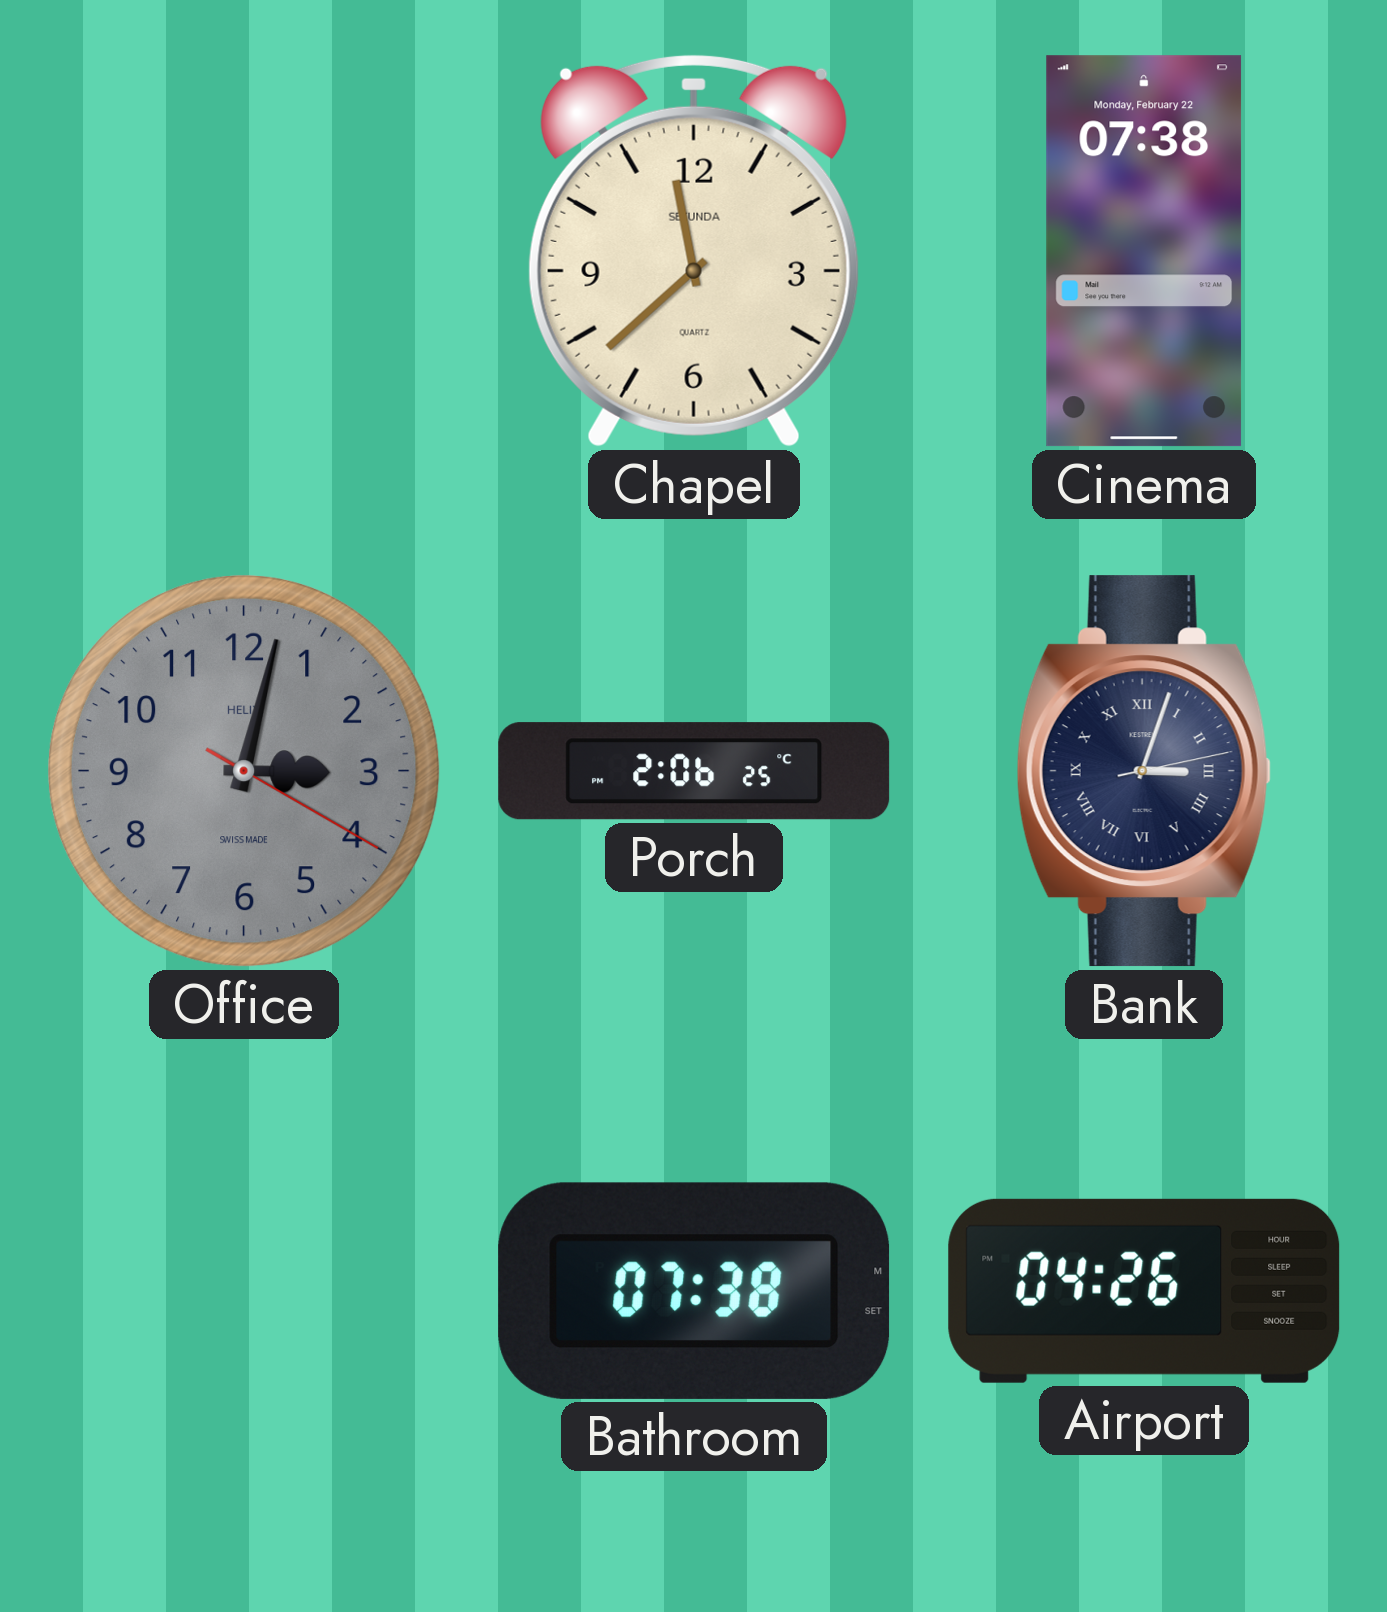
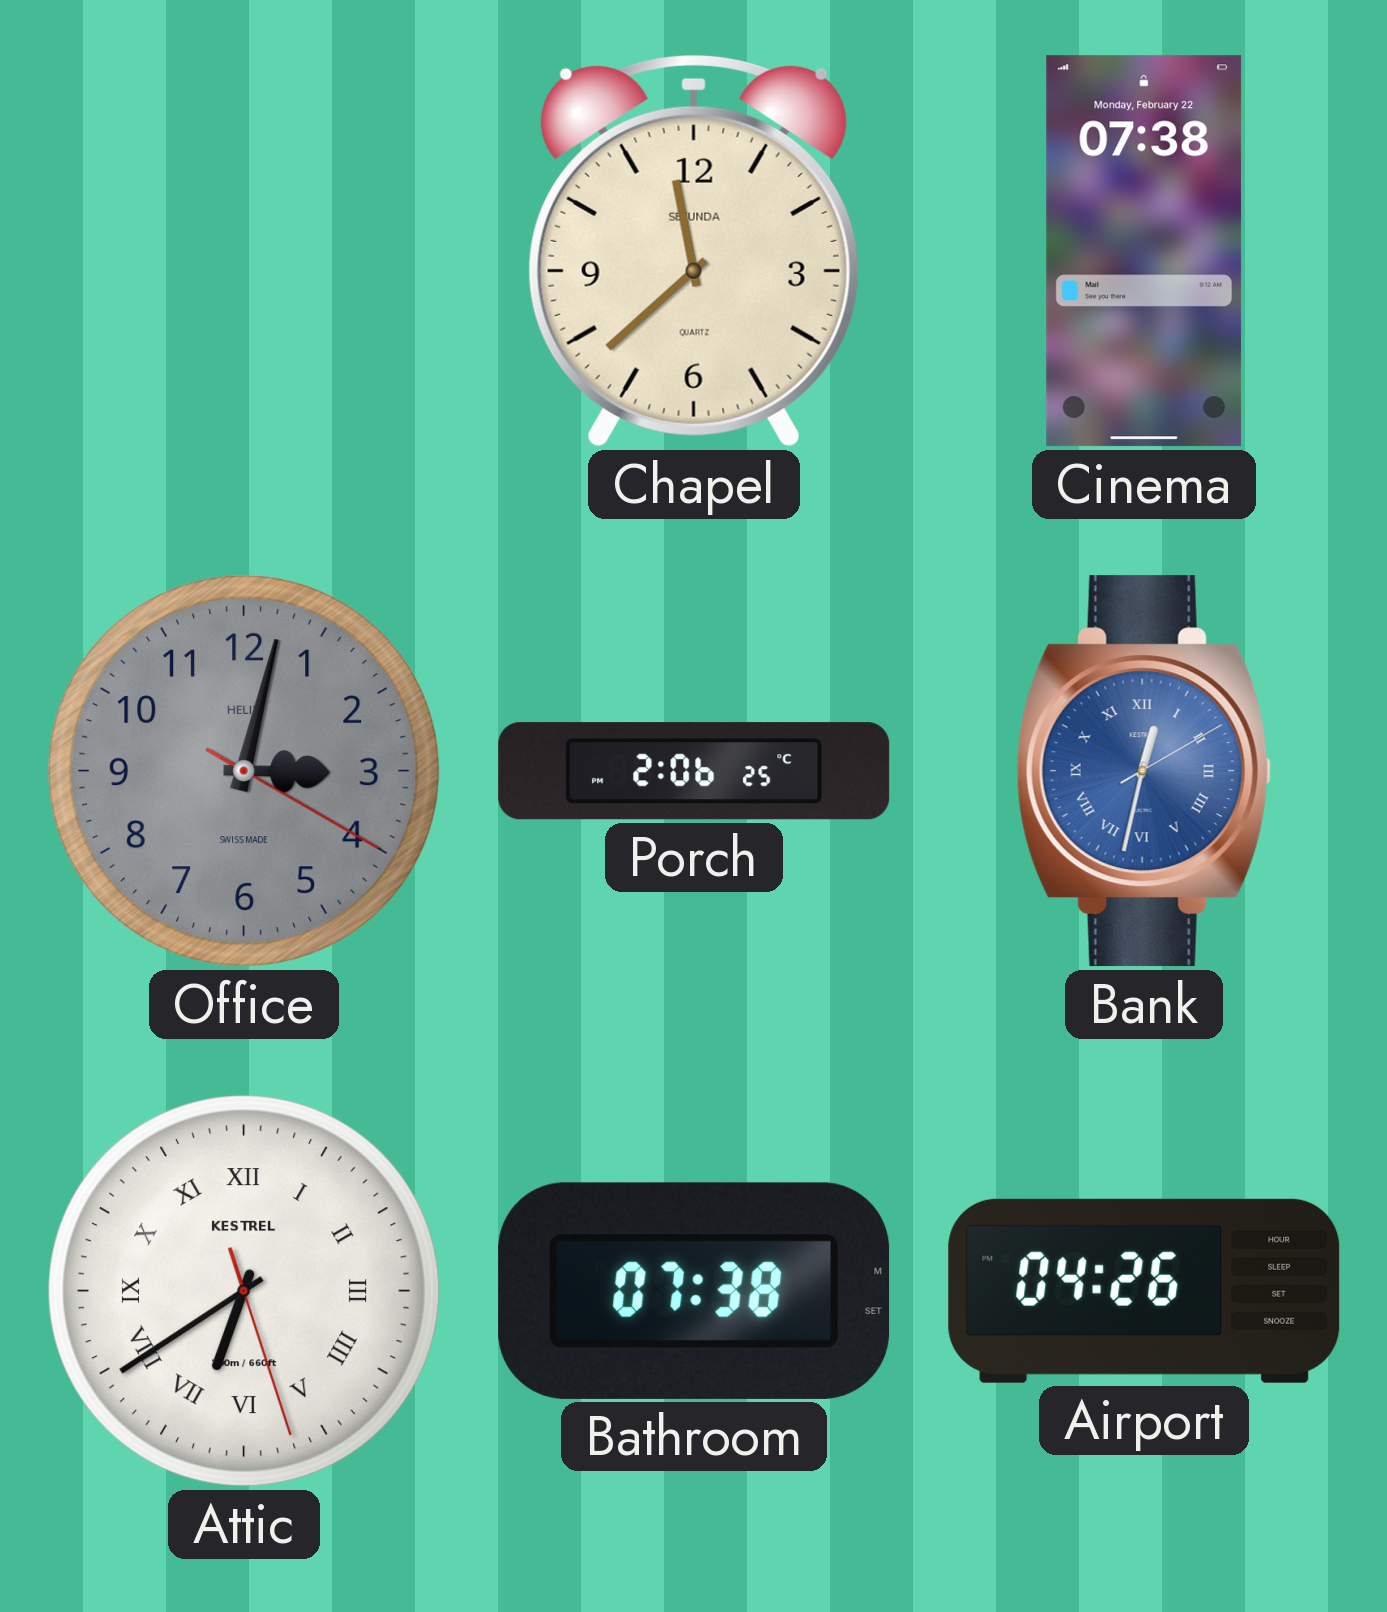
Bank: 3:03 -> 12:32 (1144, 771)
Bank dial: navy -> blue (1144, 771)
Attic: none -> 6:39 (244, 1291)
